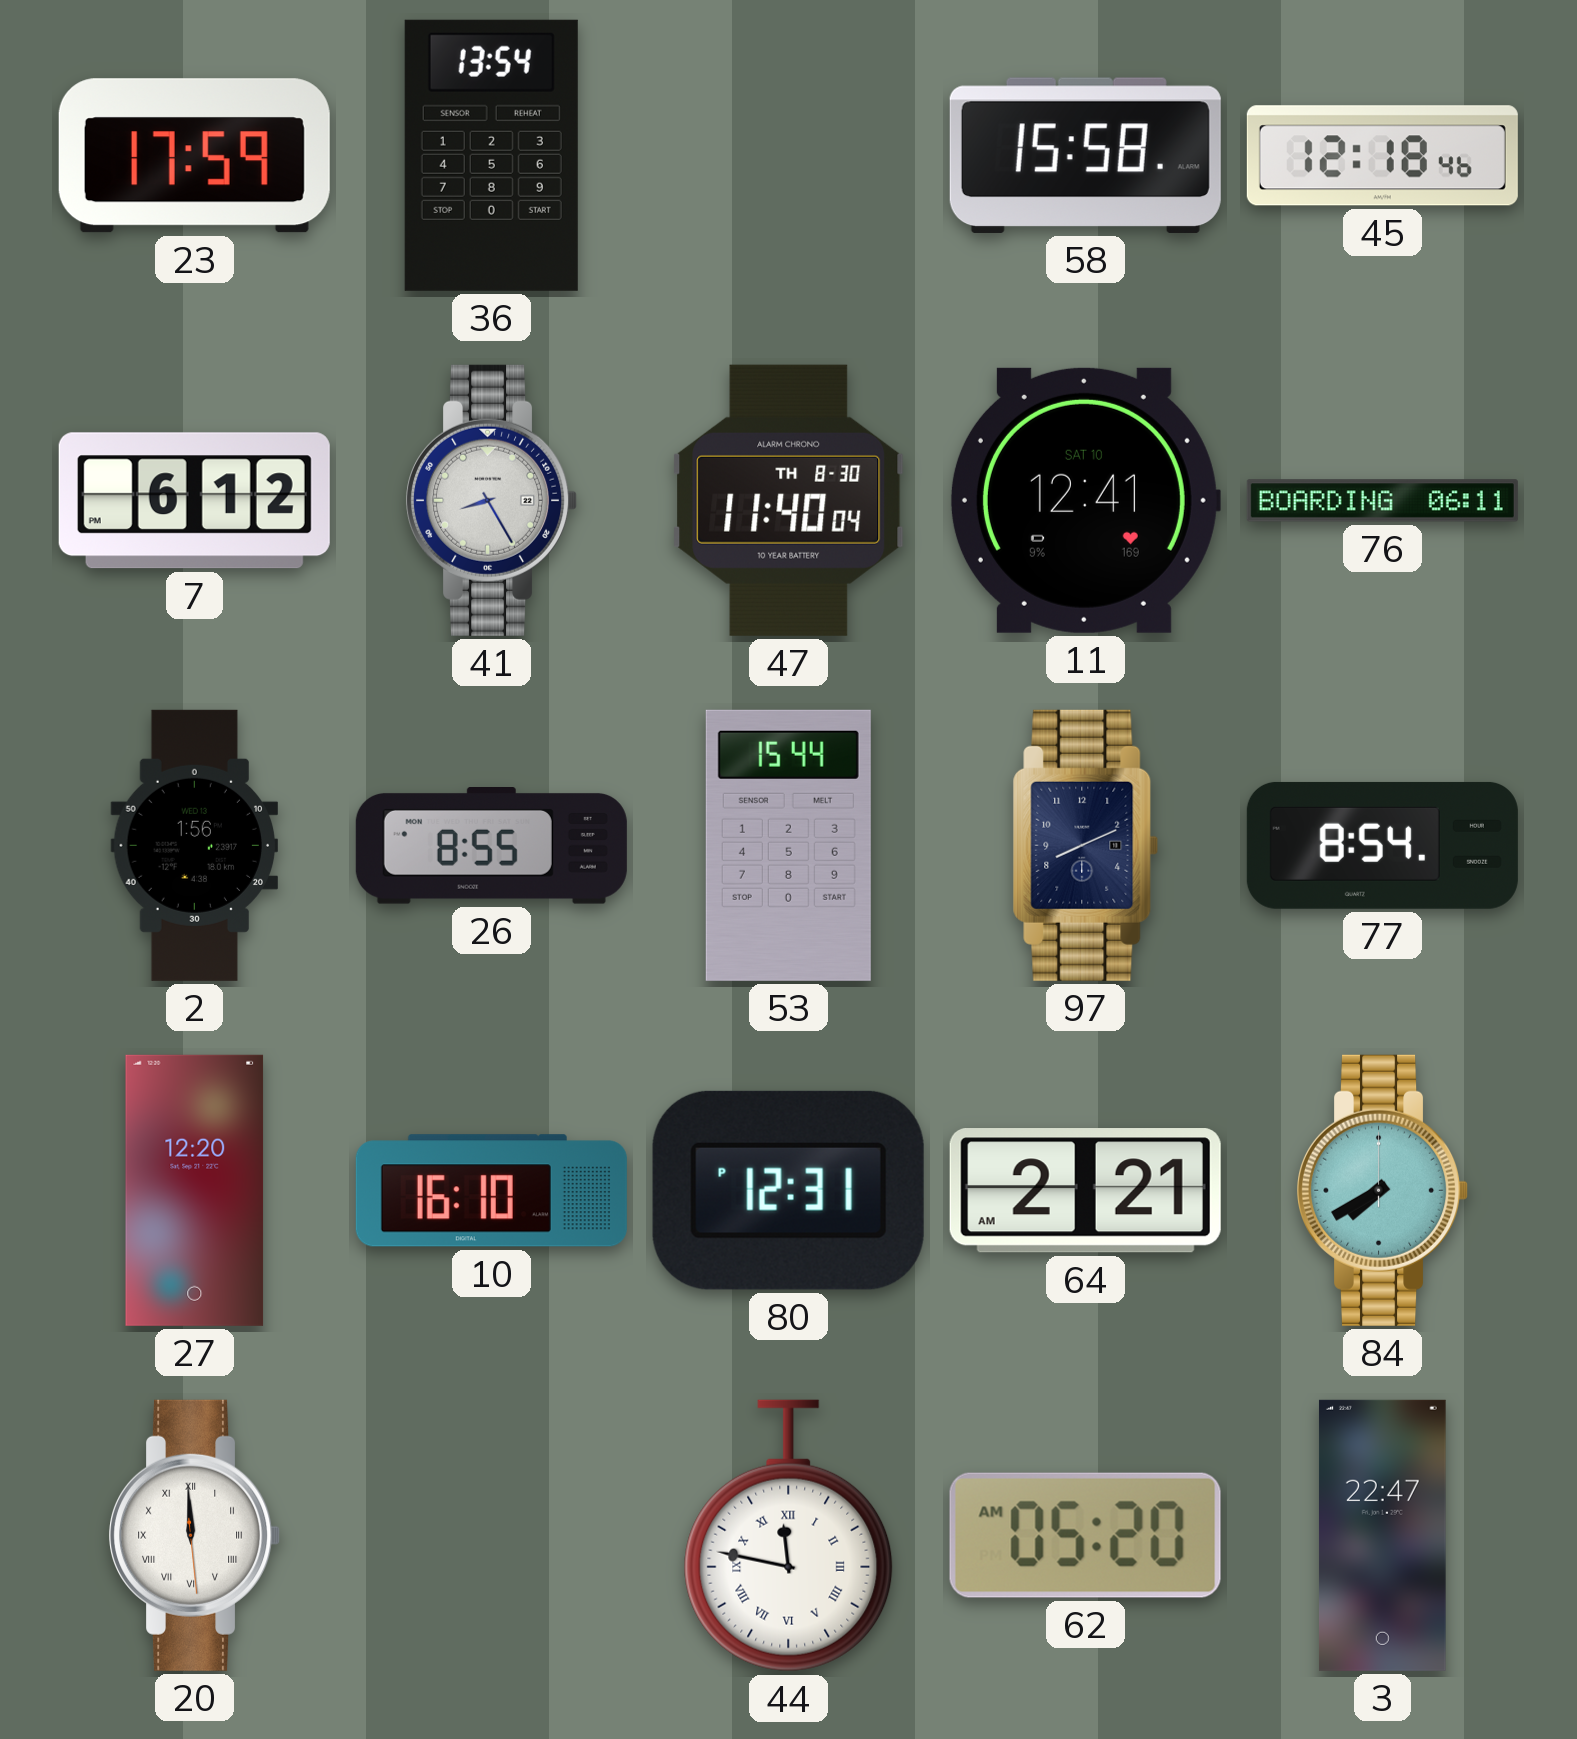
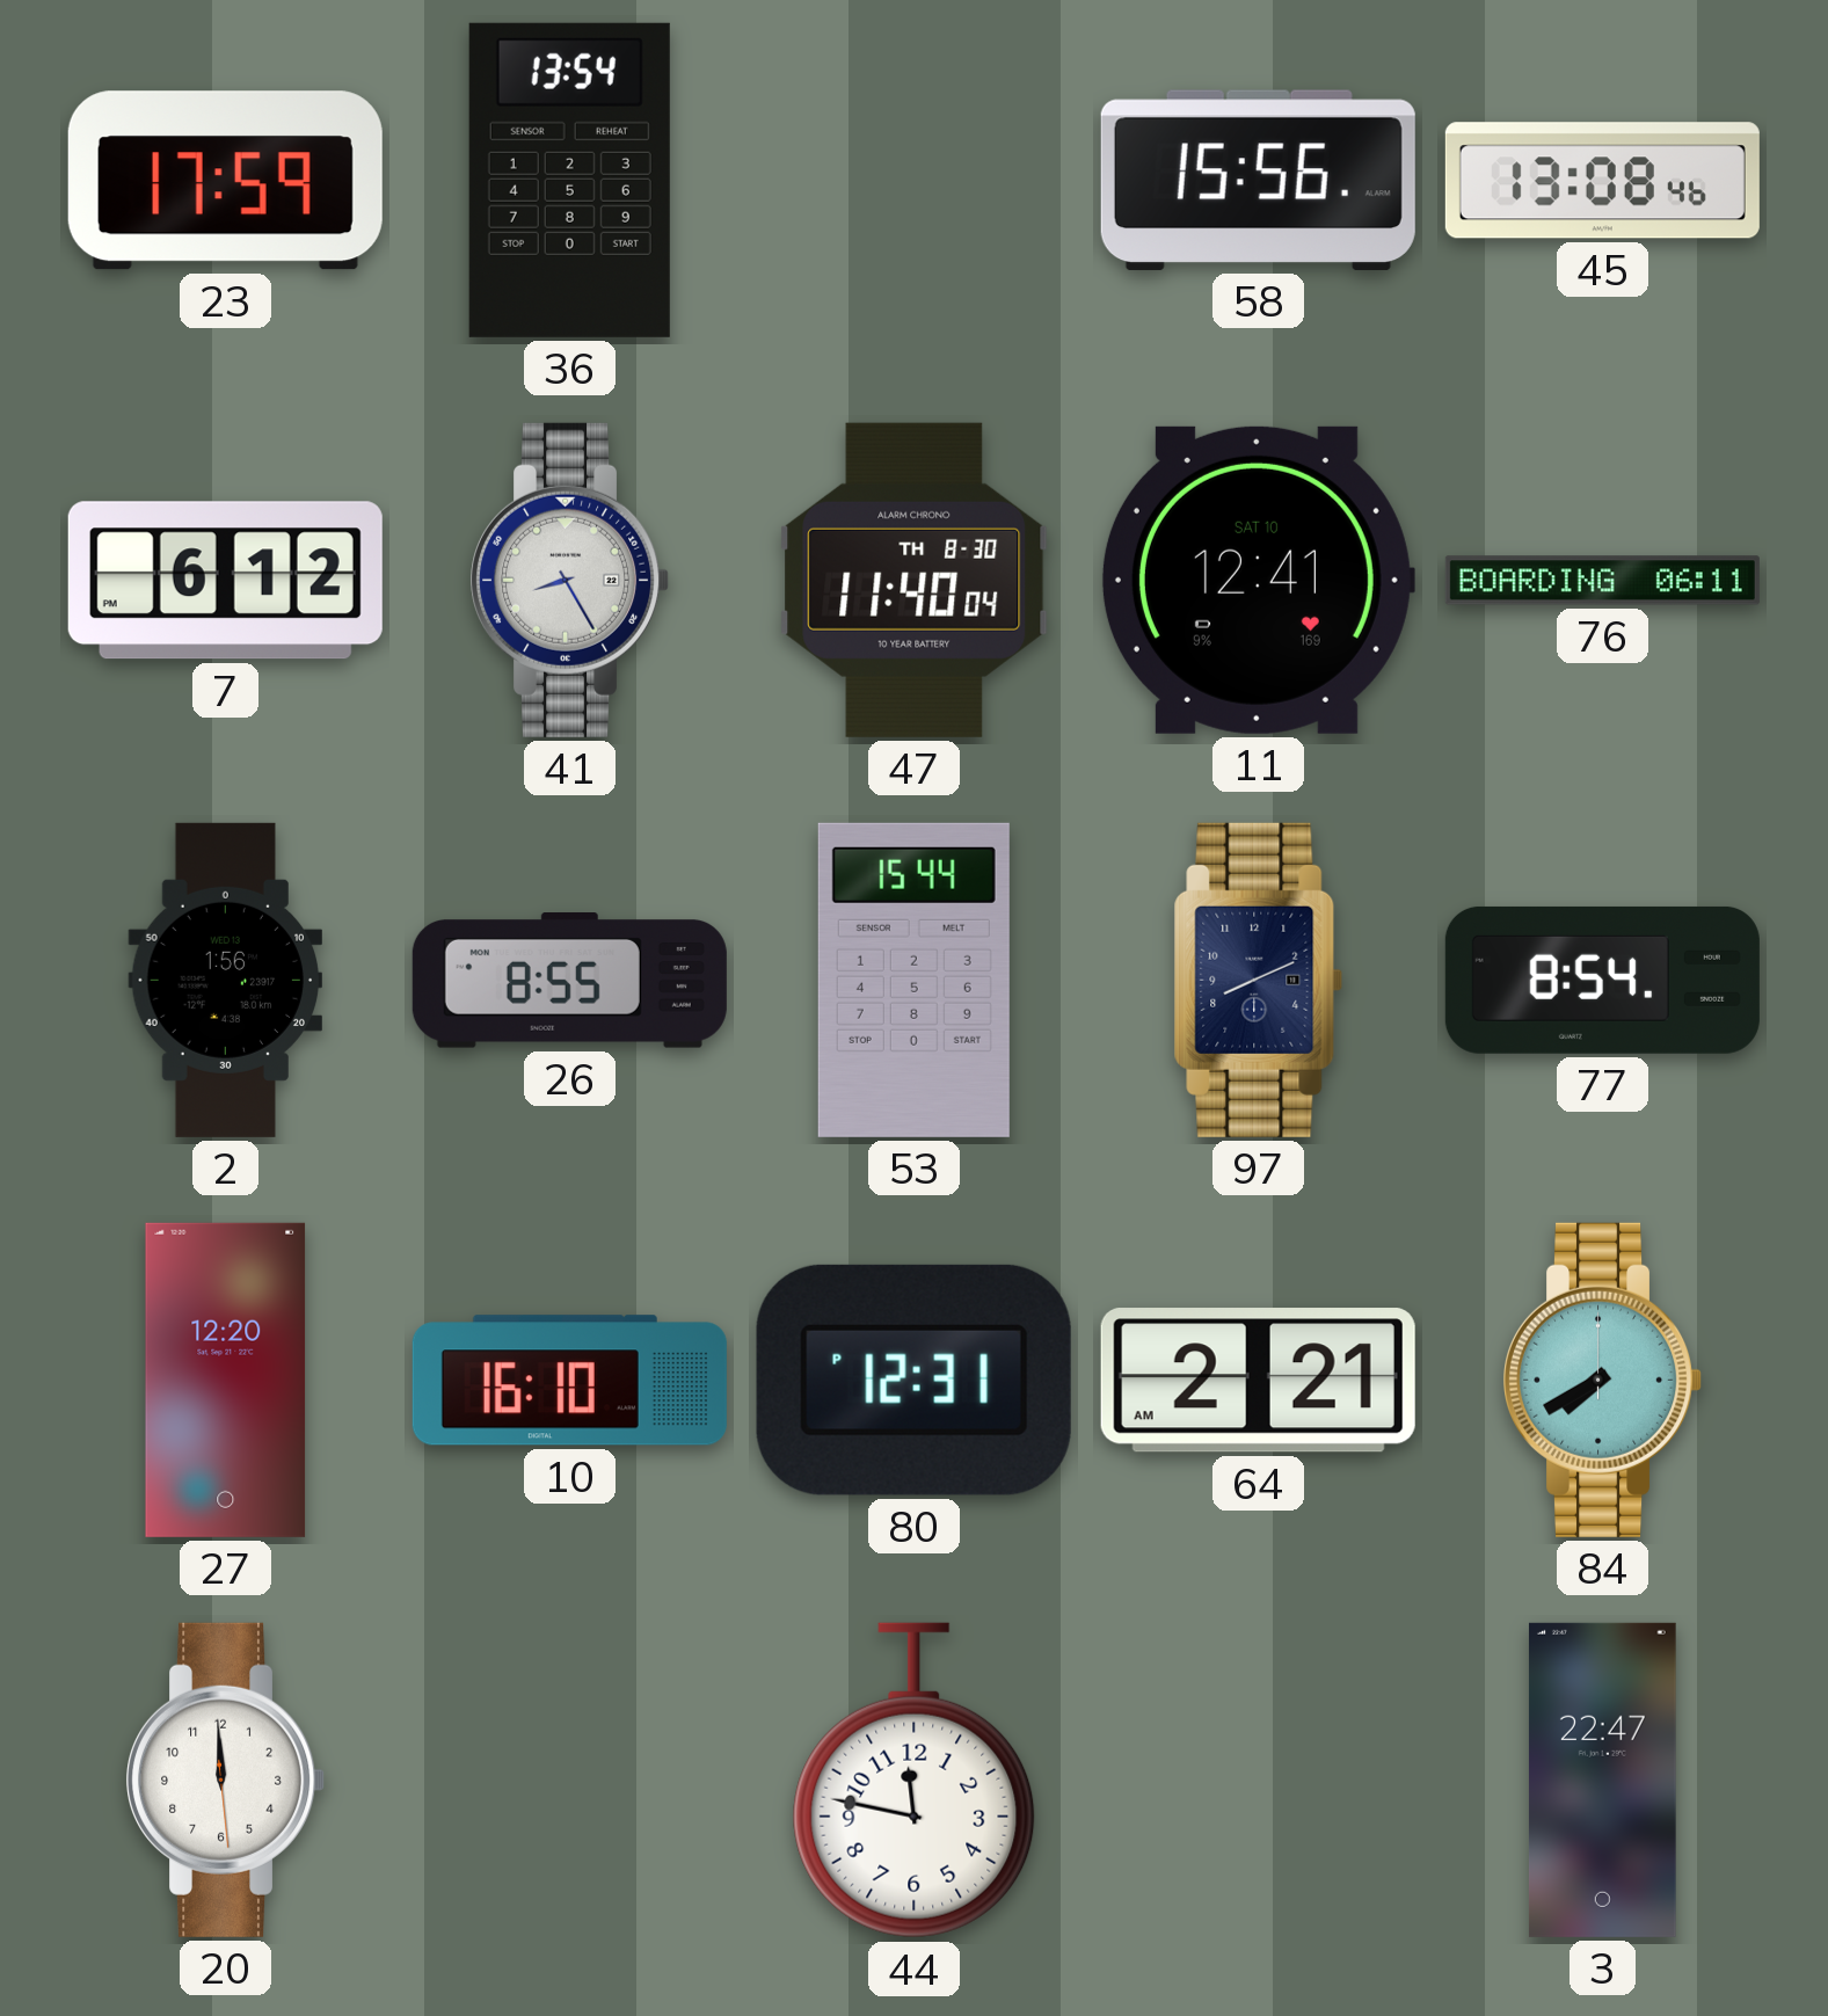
58: 15:58 -> 15:56 (1258, 180)
45: 12:18 -> 13:08 (1602, 181)
20 numerals: Roman -> Arabic (226, 1780)
44 numerals: Roman -> Arabic (915, 1781)
62: 05:20 -> none (1085, 1535)
